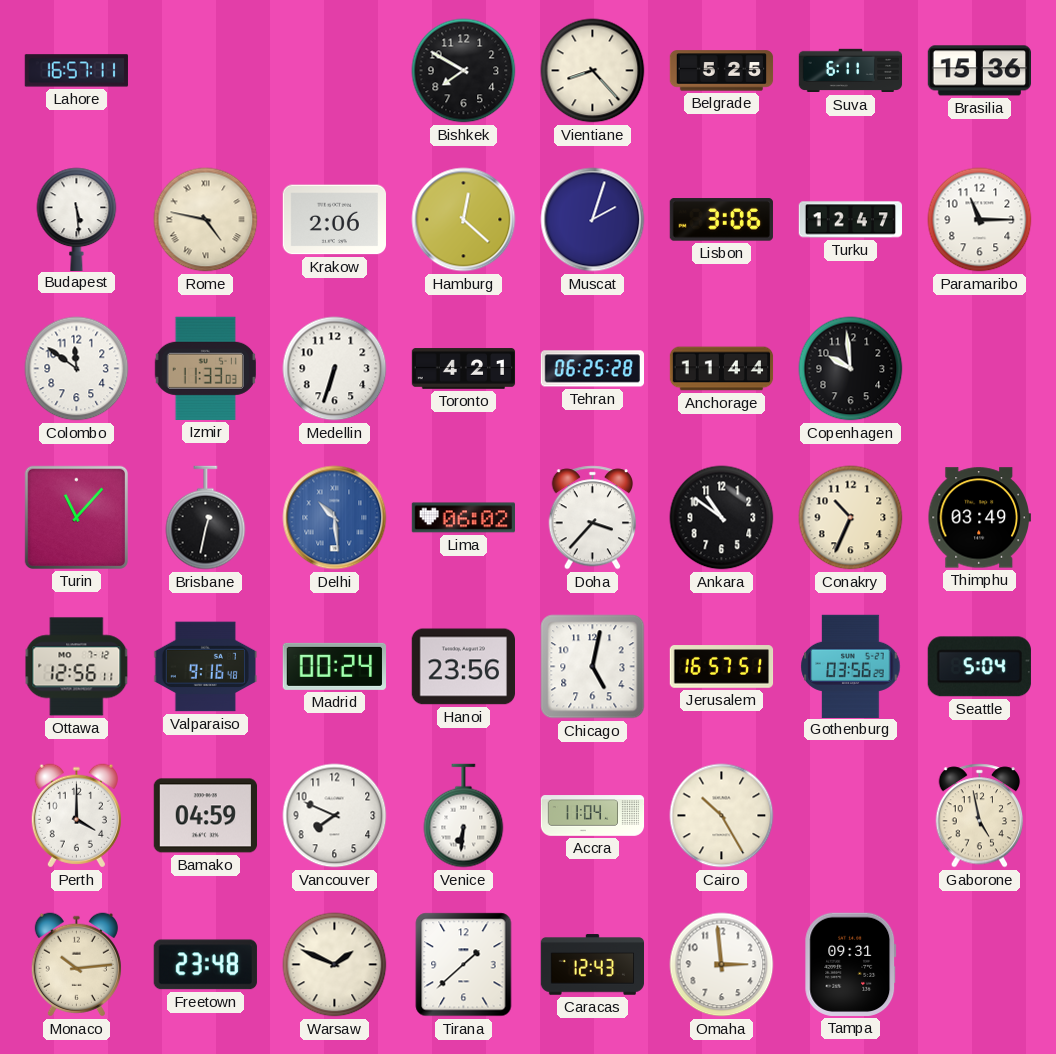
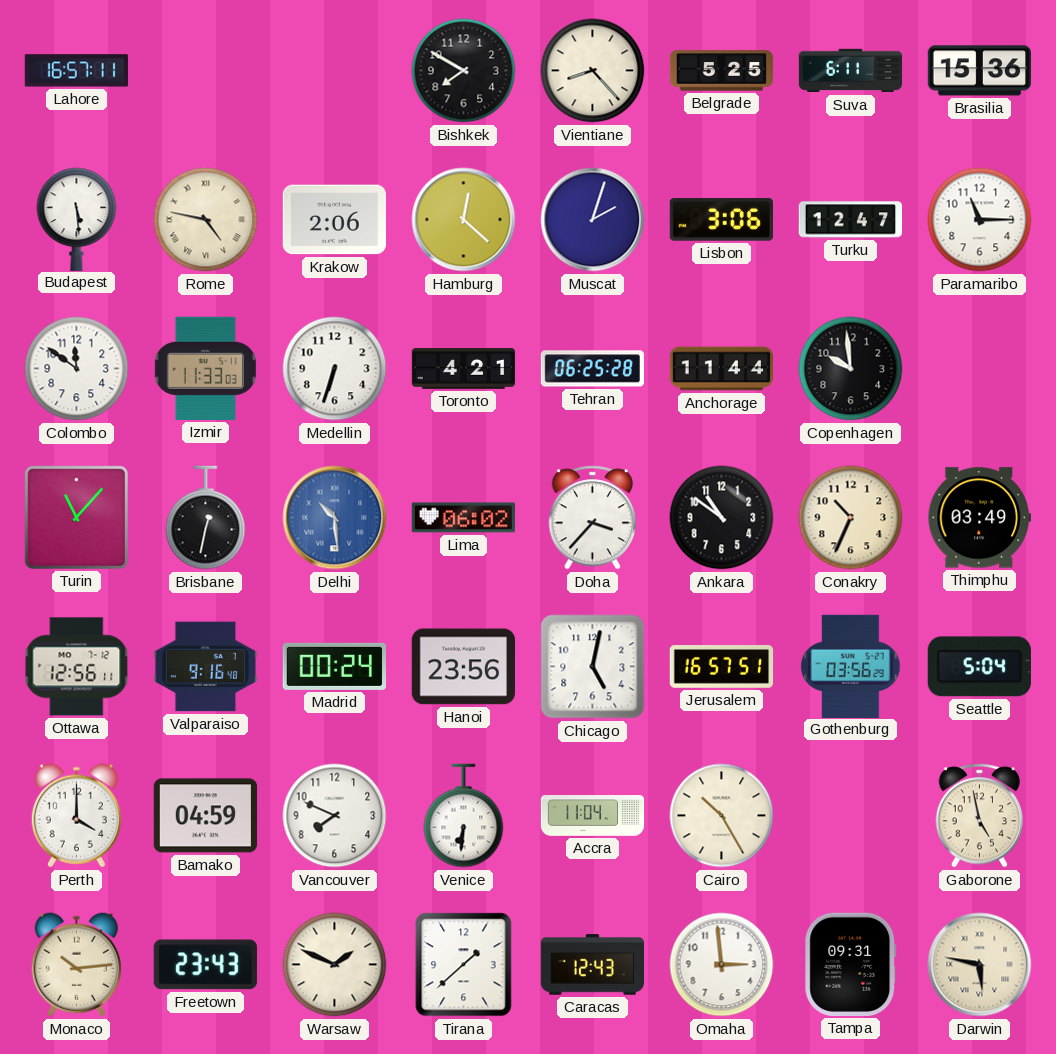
Freetown: 23:48 -> 23:43 (205, 965)
Darwin: none -> 5:47 (980, 965)
